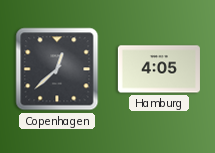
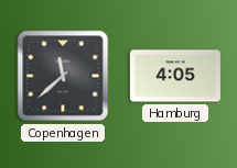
Copenhagen: 12:38 -> 11:38 (63, 76)
